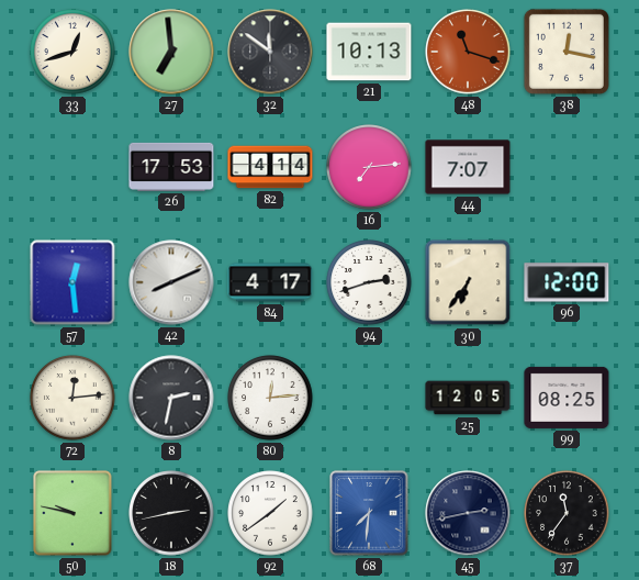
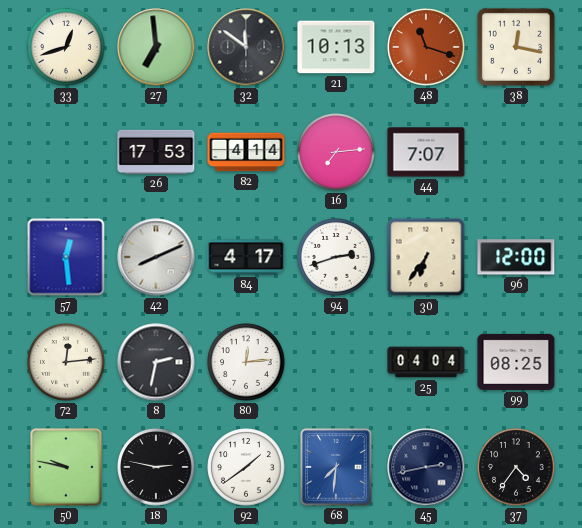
25: 12:05 -> 04:04 (426, 362)
18: 2:43 -> 2:47 (156, 467)
37: 11:36 -> 4:36 (516, 467)
